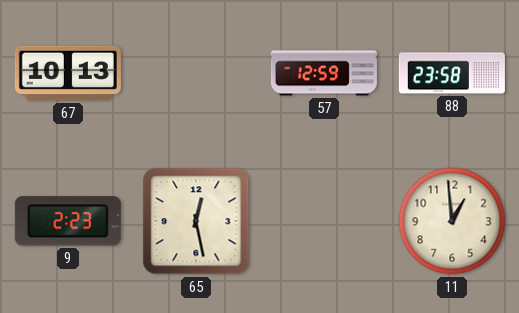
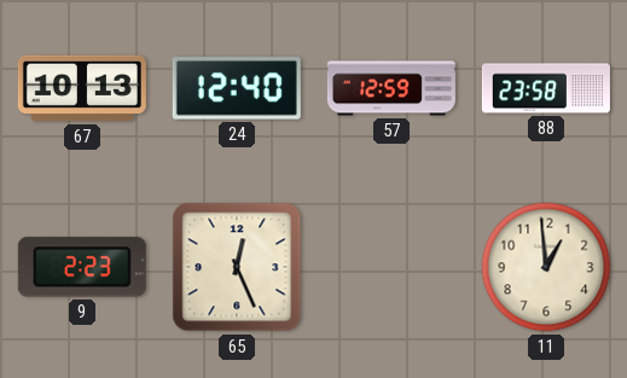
24: none -> 12:40 (237, 88)
65: 12:28 -> 12:26 (237, 267)
